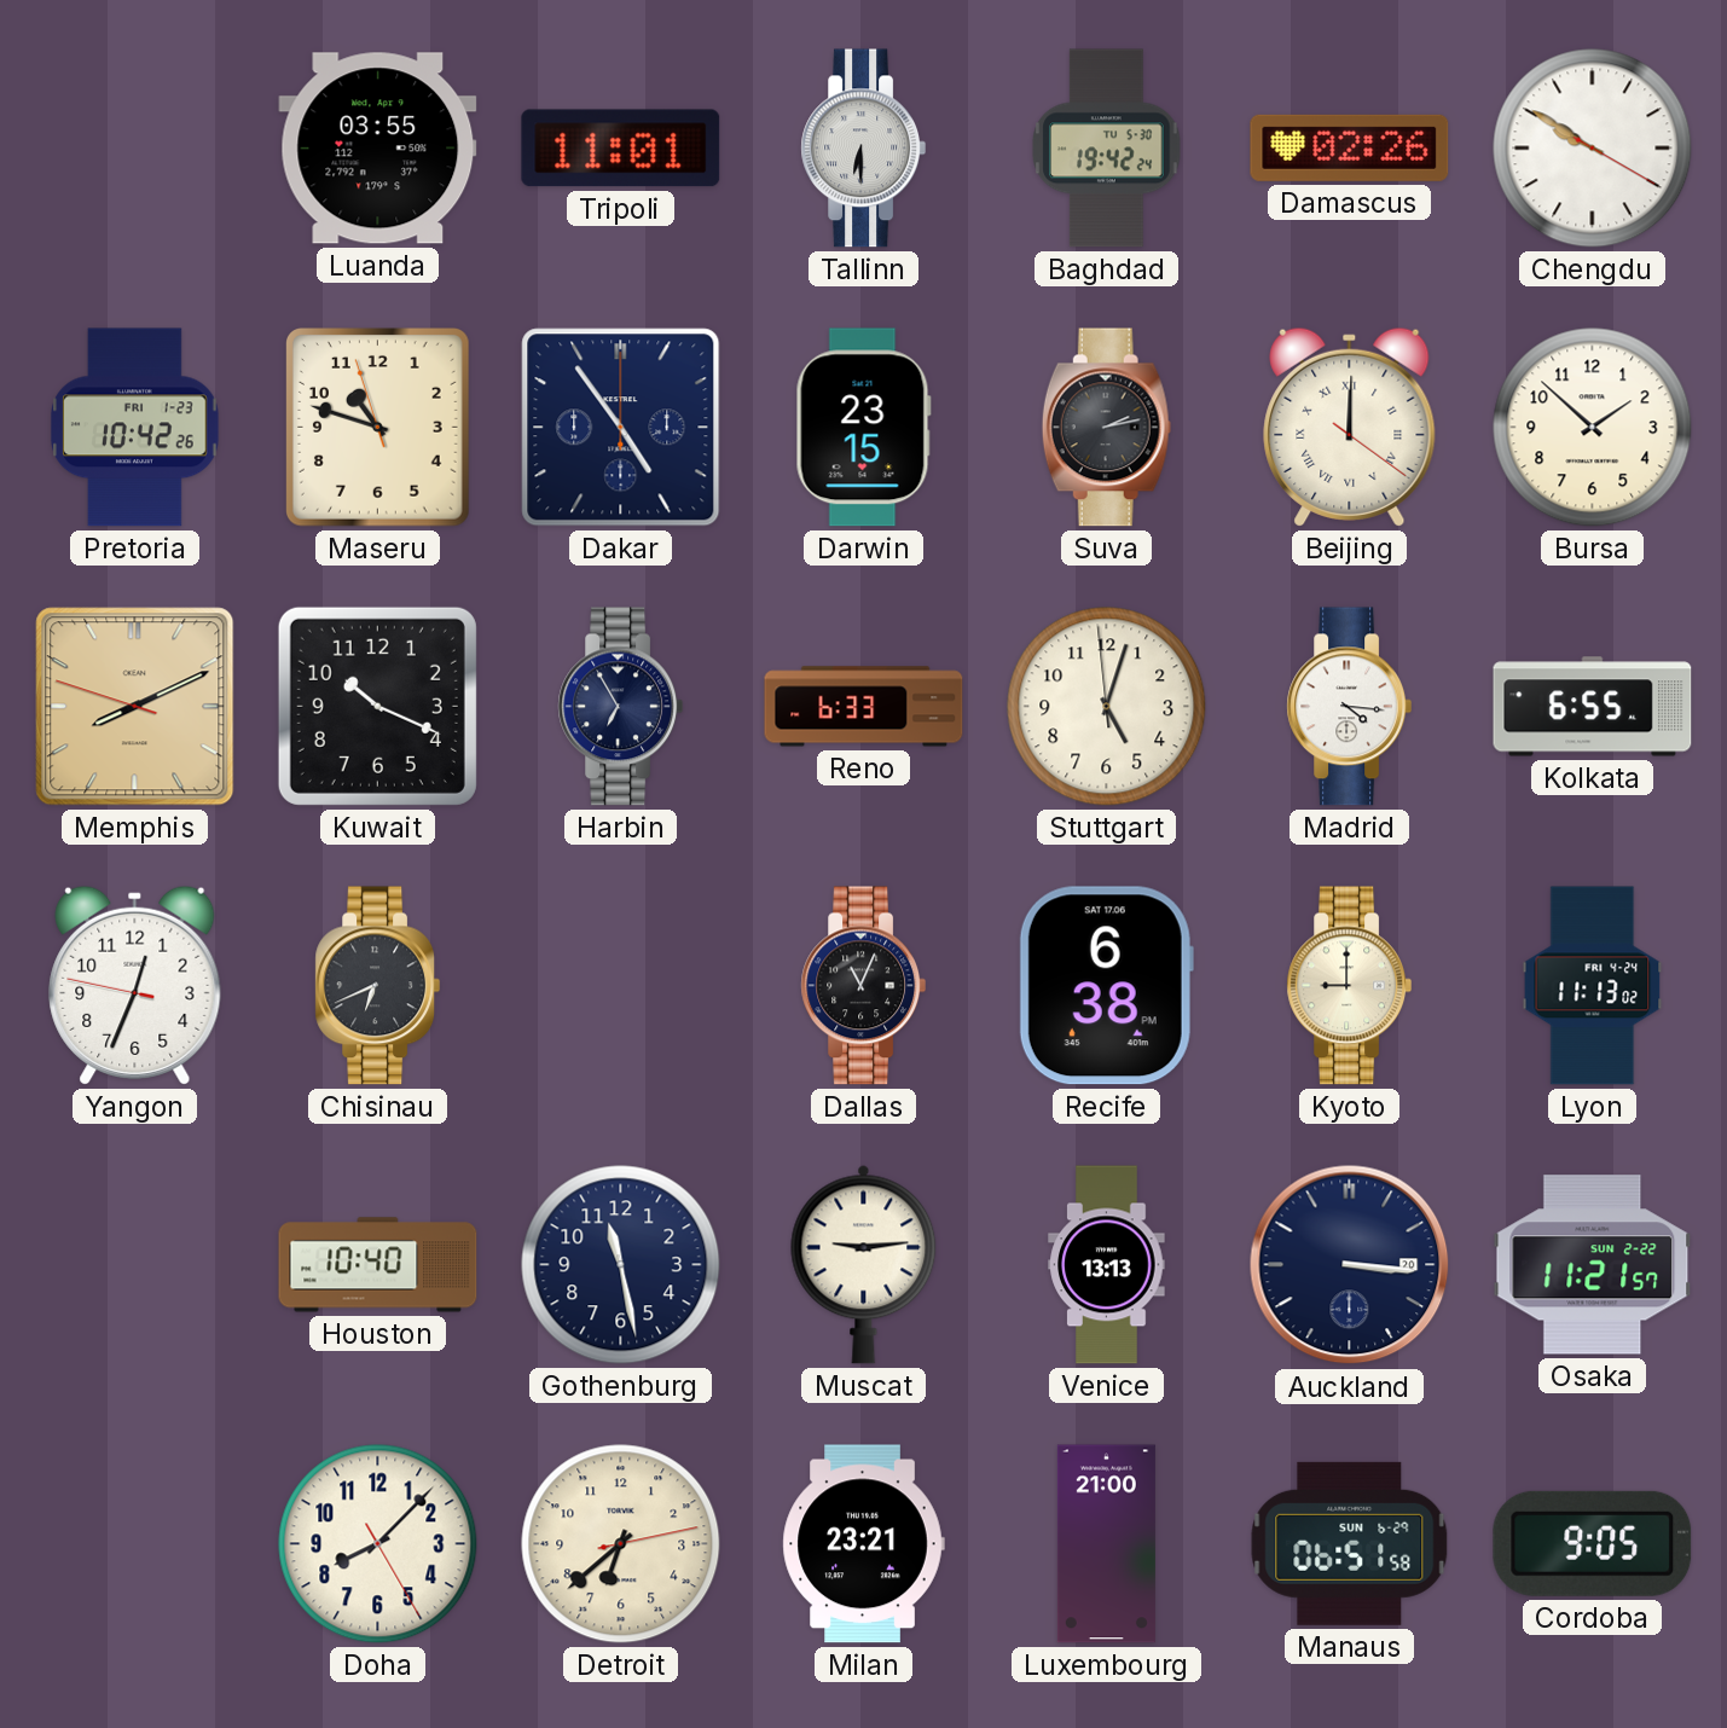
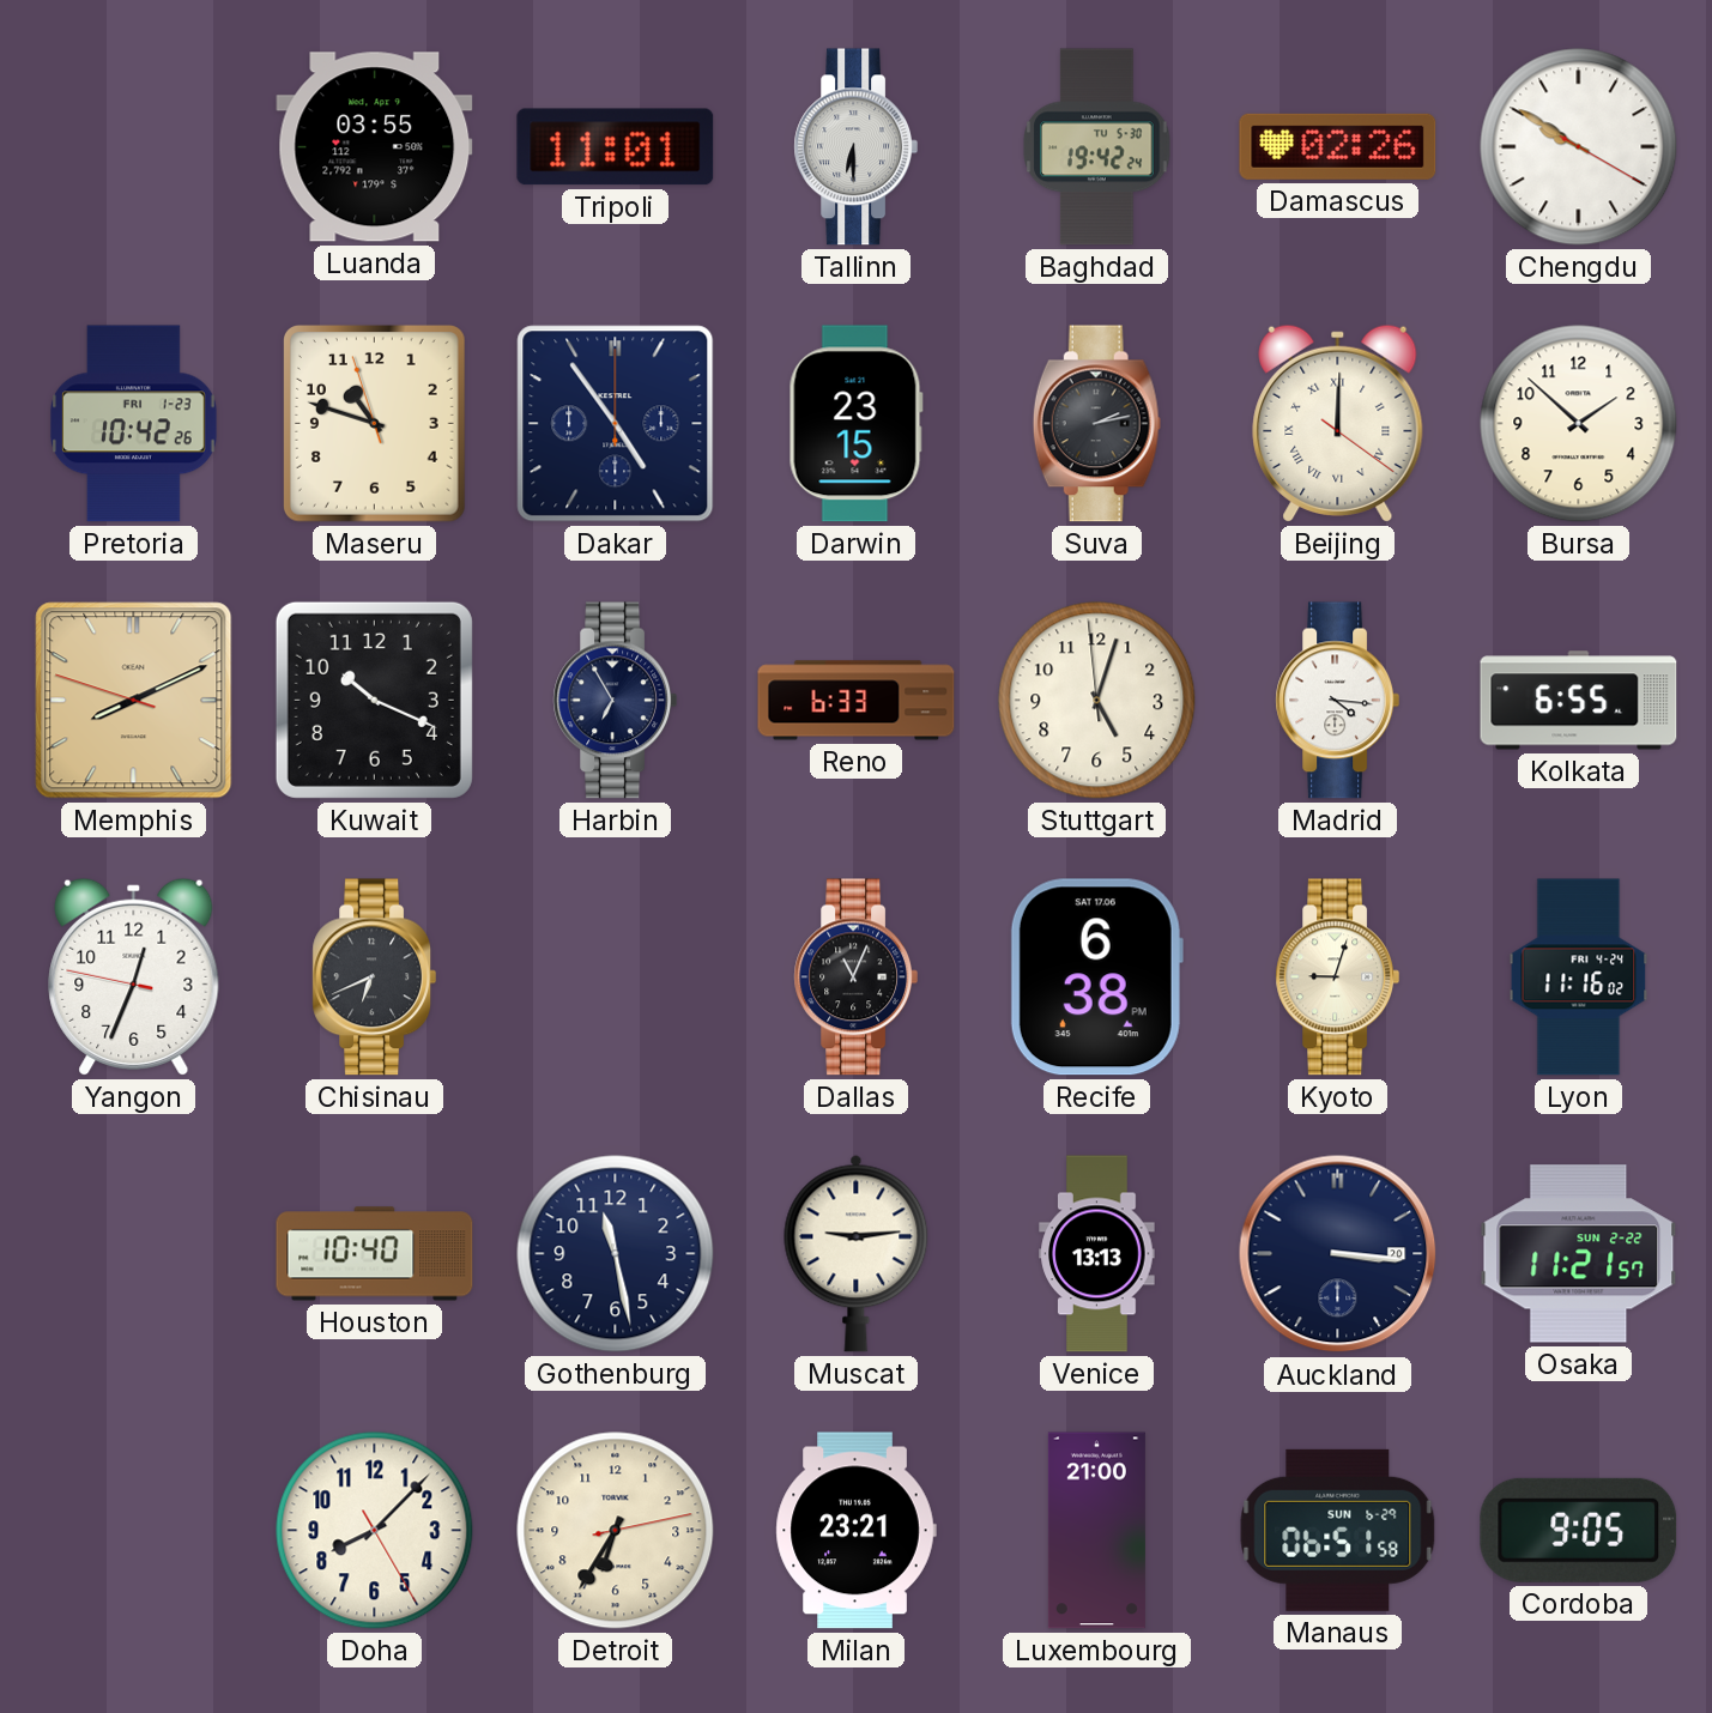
Kyoto: 9:00 -> 9:03 (1338, 977)
Lyon: 11:13 -> 11:16 (1579, 977)
Detroit: 6:38 -> 6:35 (616, 1531)
